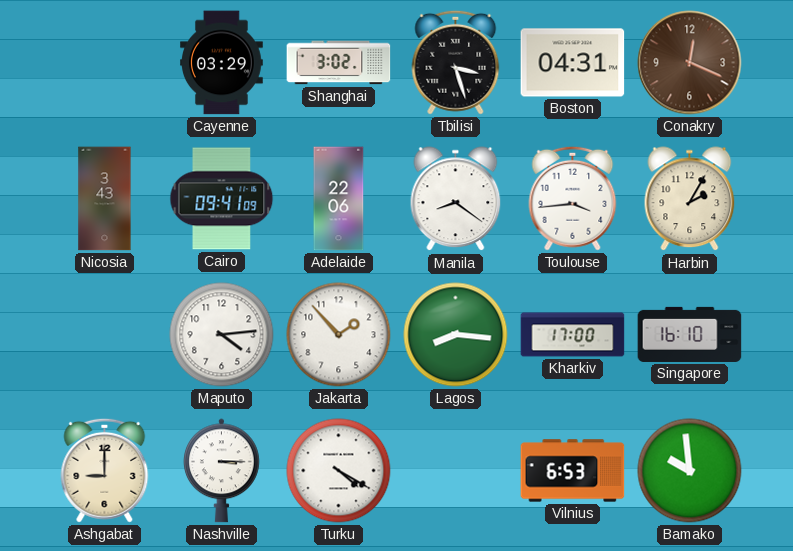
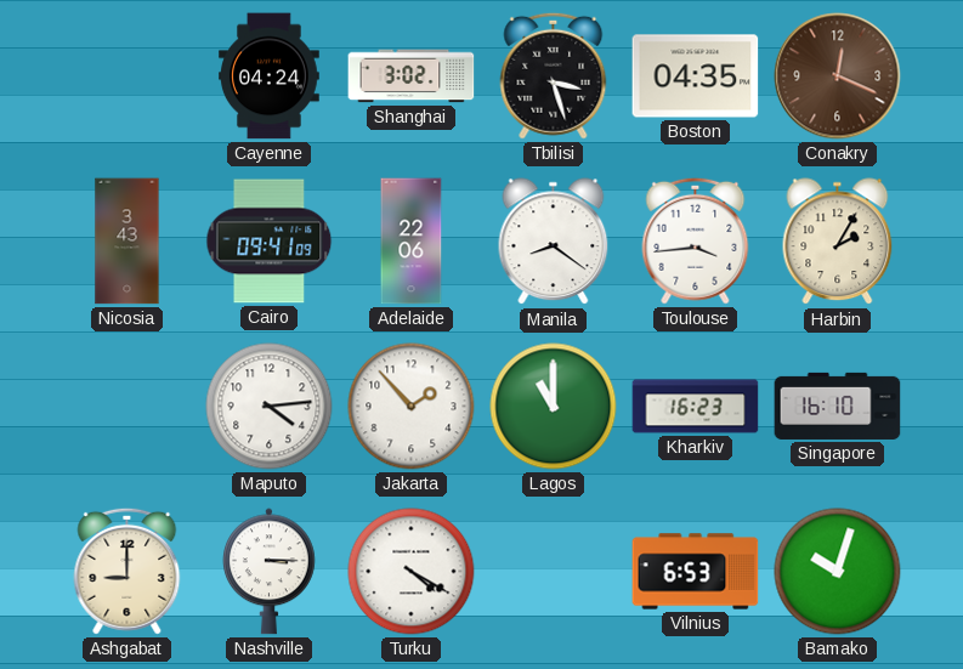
Cayenne: 03:29 -> 04:24 (270, 76)
Boston: 04:31 -> 04:35 (696, 76)
Lagos: 8:16 -> 11:00 (554, 407)
Kharkiv: 17:00 -> 16:23 (696, 407)
Bamako: 9:59 -> 10:03 (838, 572)
